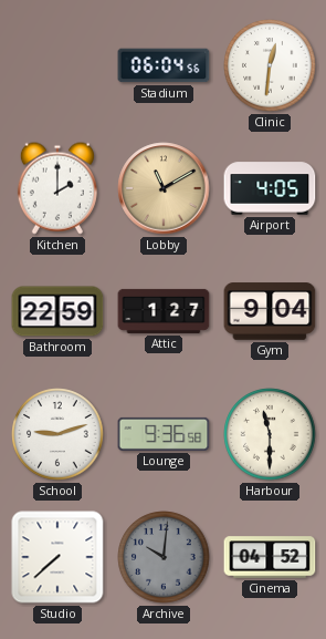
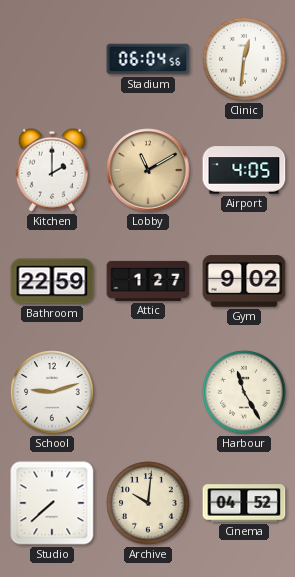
Gym: 9:04 -> 9:02 (244, 281)
Lounge: 9:36 -> none (164, 434)
Harbour: 11:30 -> 11:25 (244, 392)
Archive dial: grey -> cream (148, 503)
